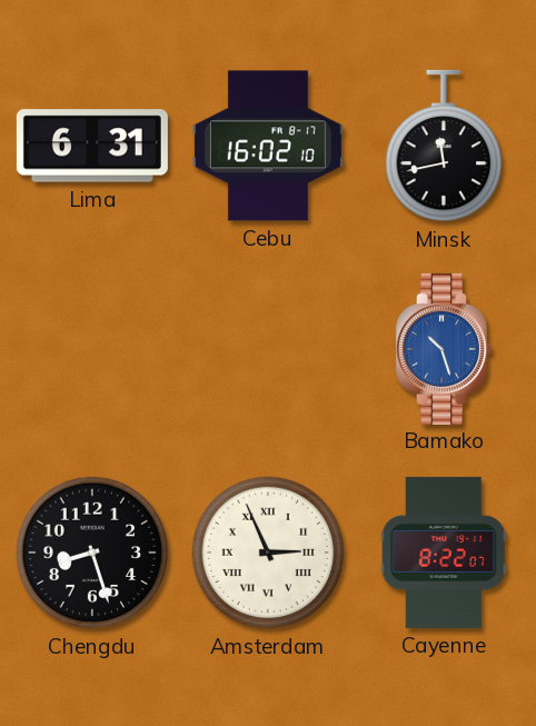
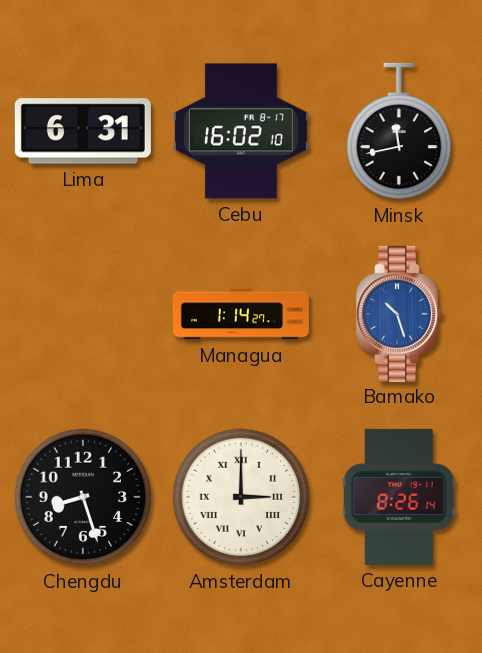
Managua: none -> 1:14 (241, 314)
Amsterdam: 2:56 -> 3:00 (241, 497)
Cayenne: 8:22 -> 8:26 (399, 497)
